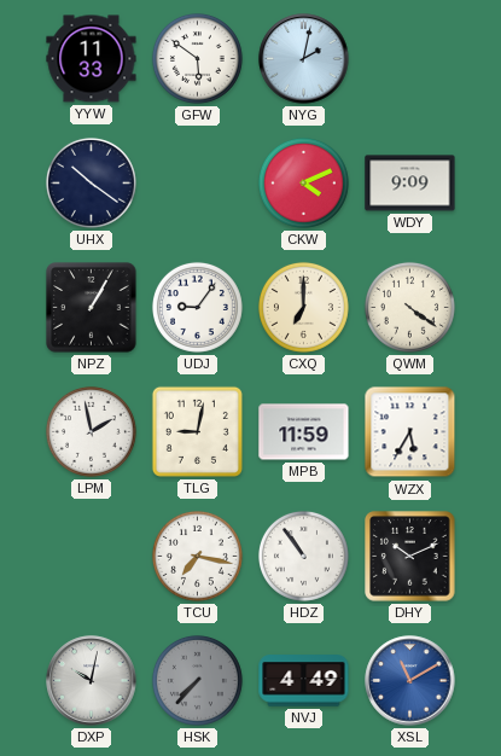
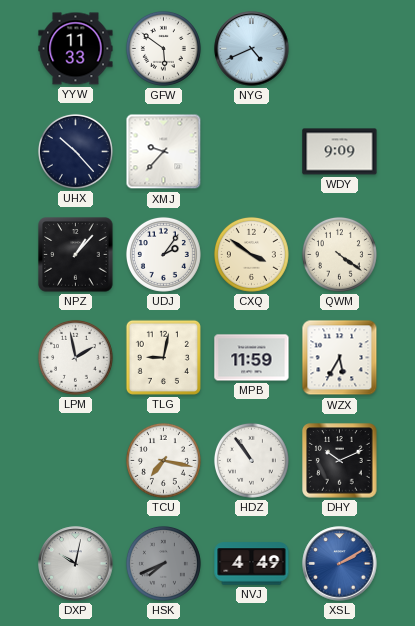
NYG: 2:02 -> 4:41 (252, 49)
UHX: 10:21 -> 10:23 (75, 151)
XMJ: none -> 9:37 (164, 152)
CKW: 4:11 -> none (303, 182)
NPZ: 1:05 -> 1:07 (76, 255)
UDJ: 9:06 -> 2:06 (163, 254)
CXQ: 7:00 -> 3:51 (251, 254)
HSK: 7:37 -> 7:41 (163, 563)
XSL: 11:10 -> 2:10 (340, 564)
